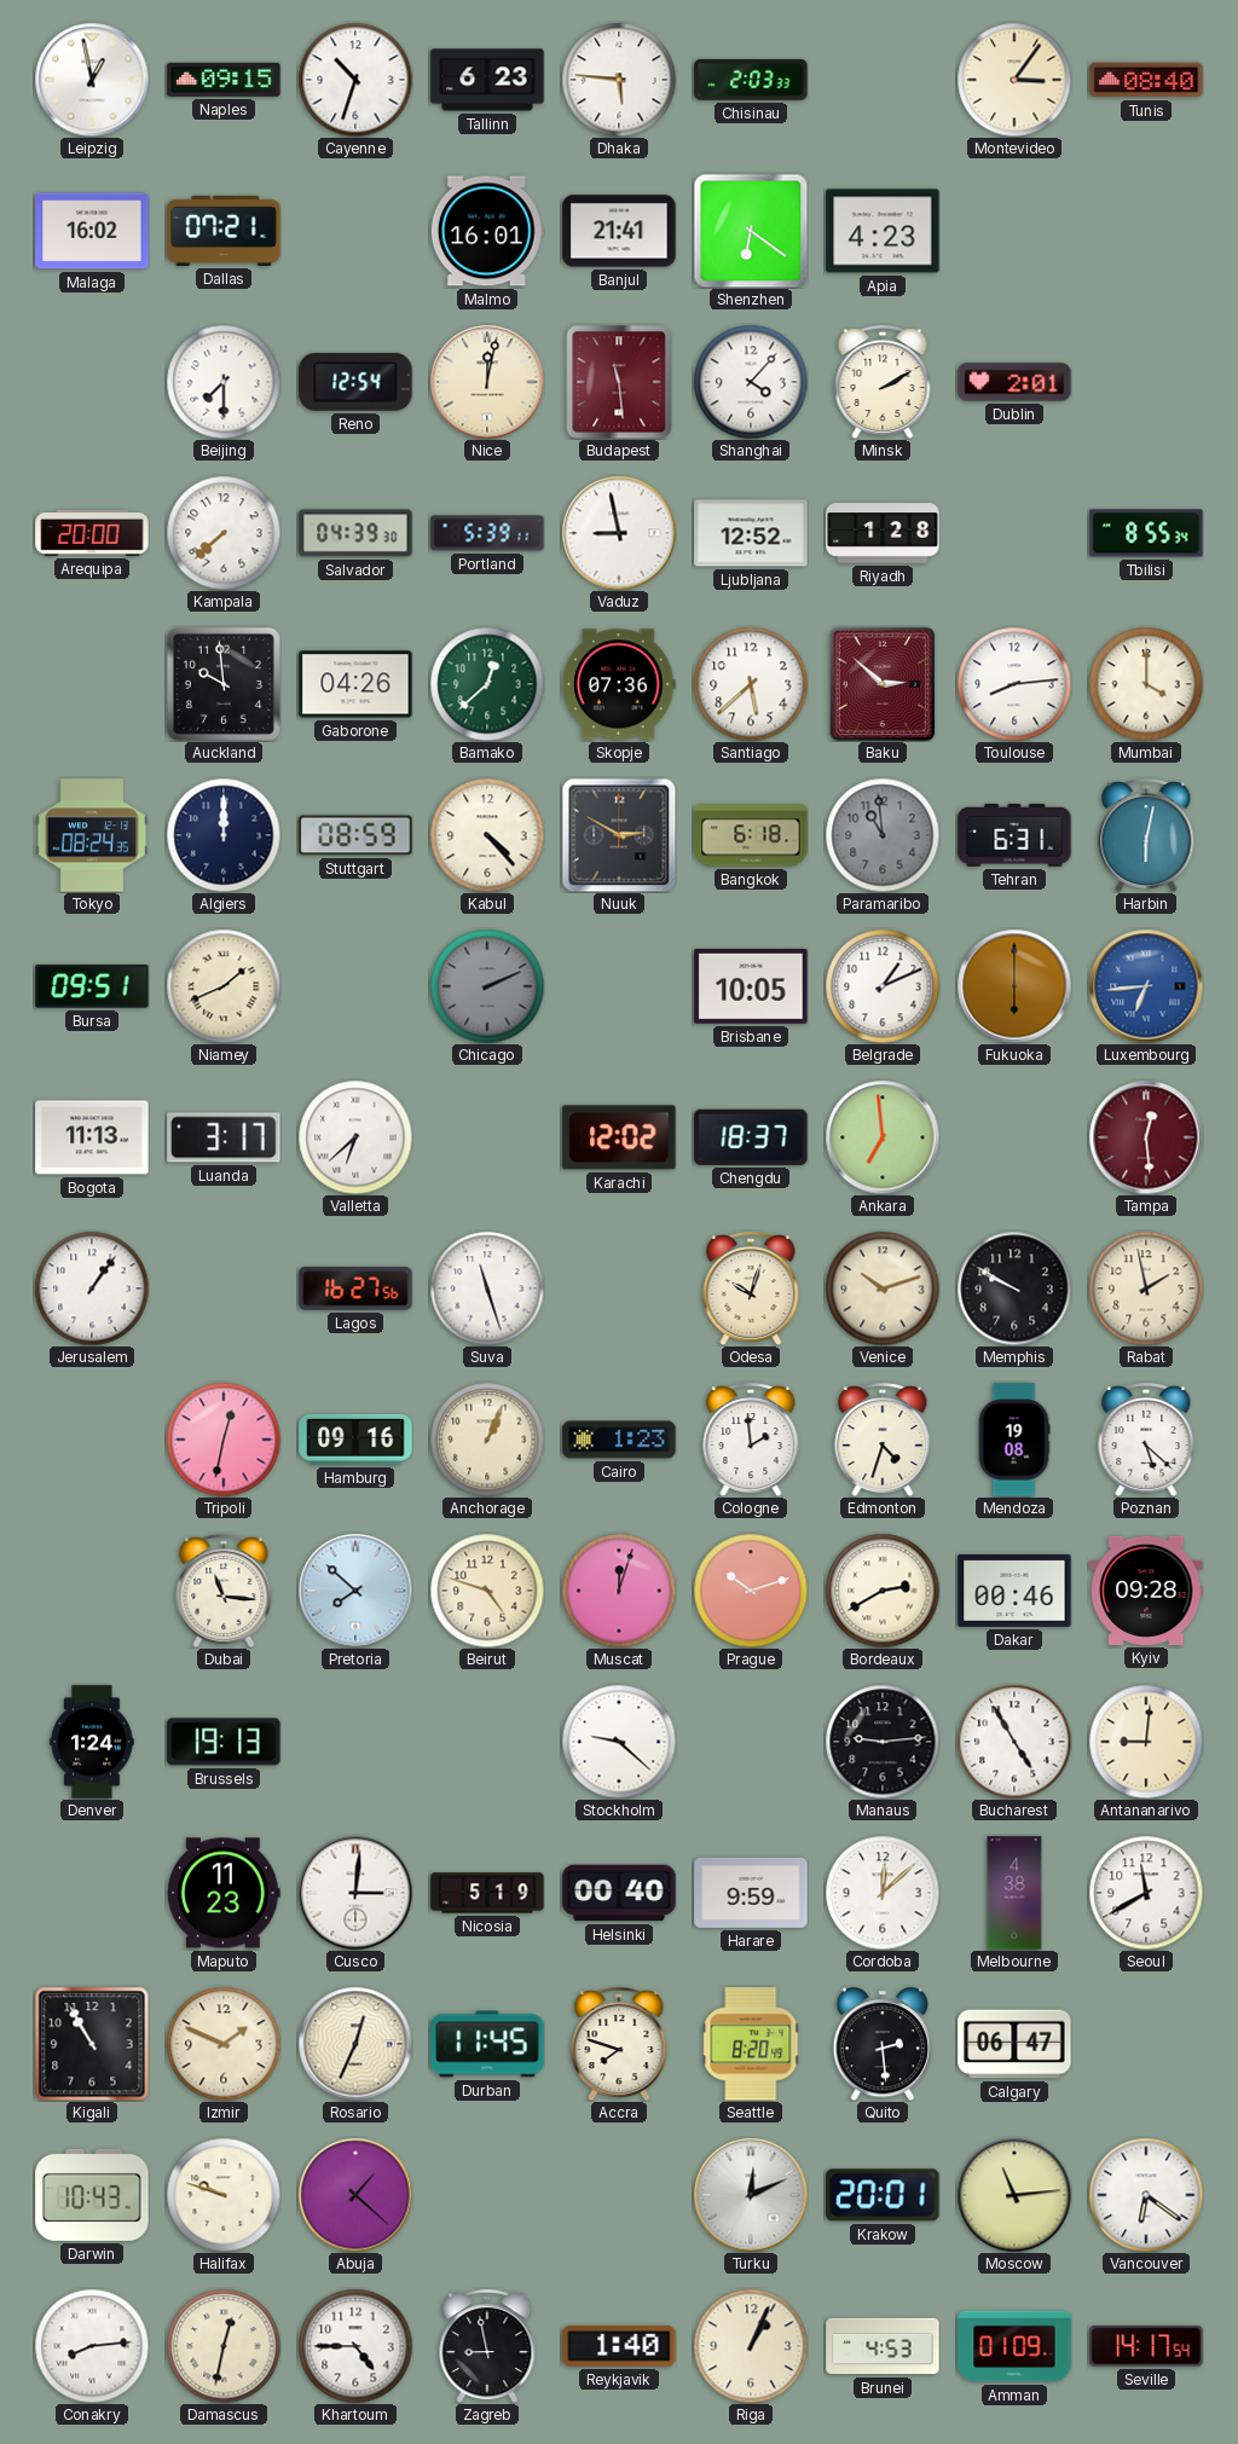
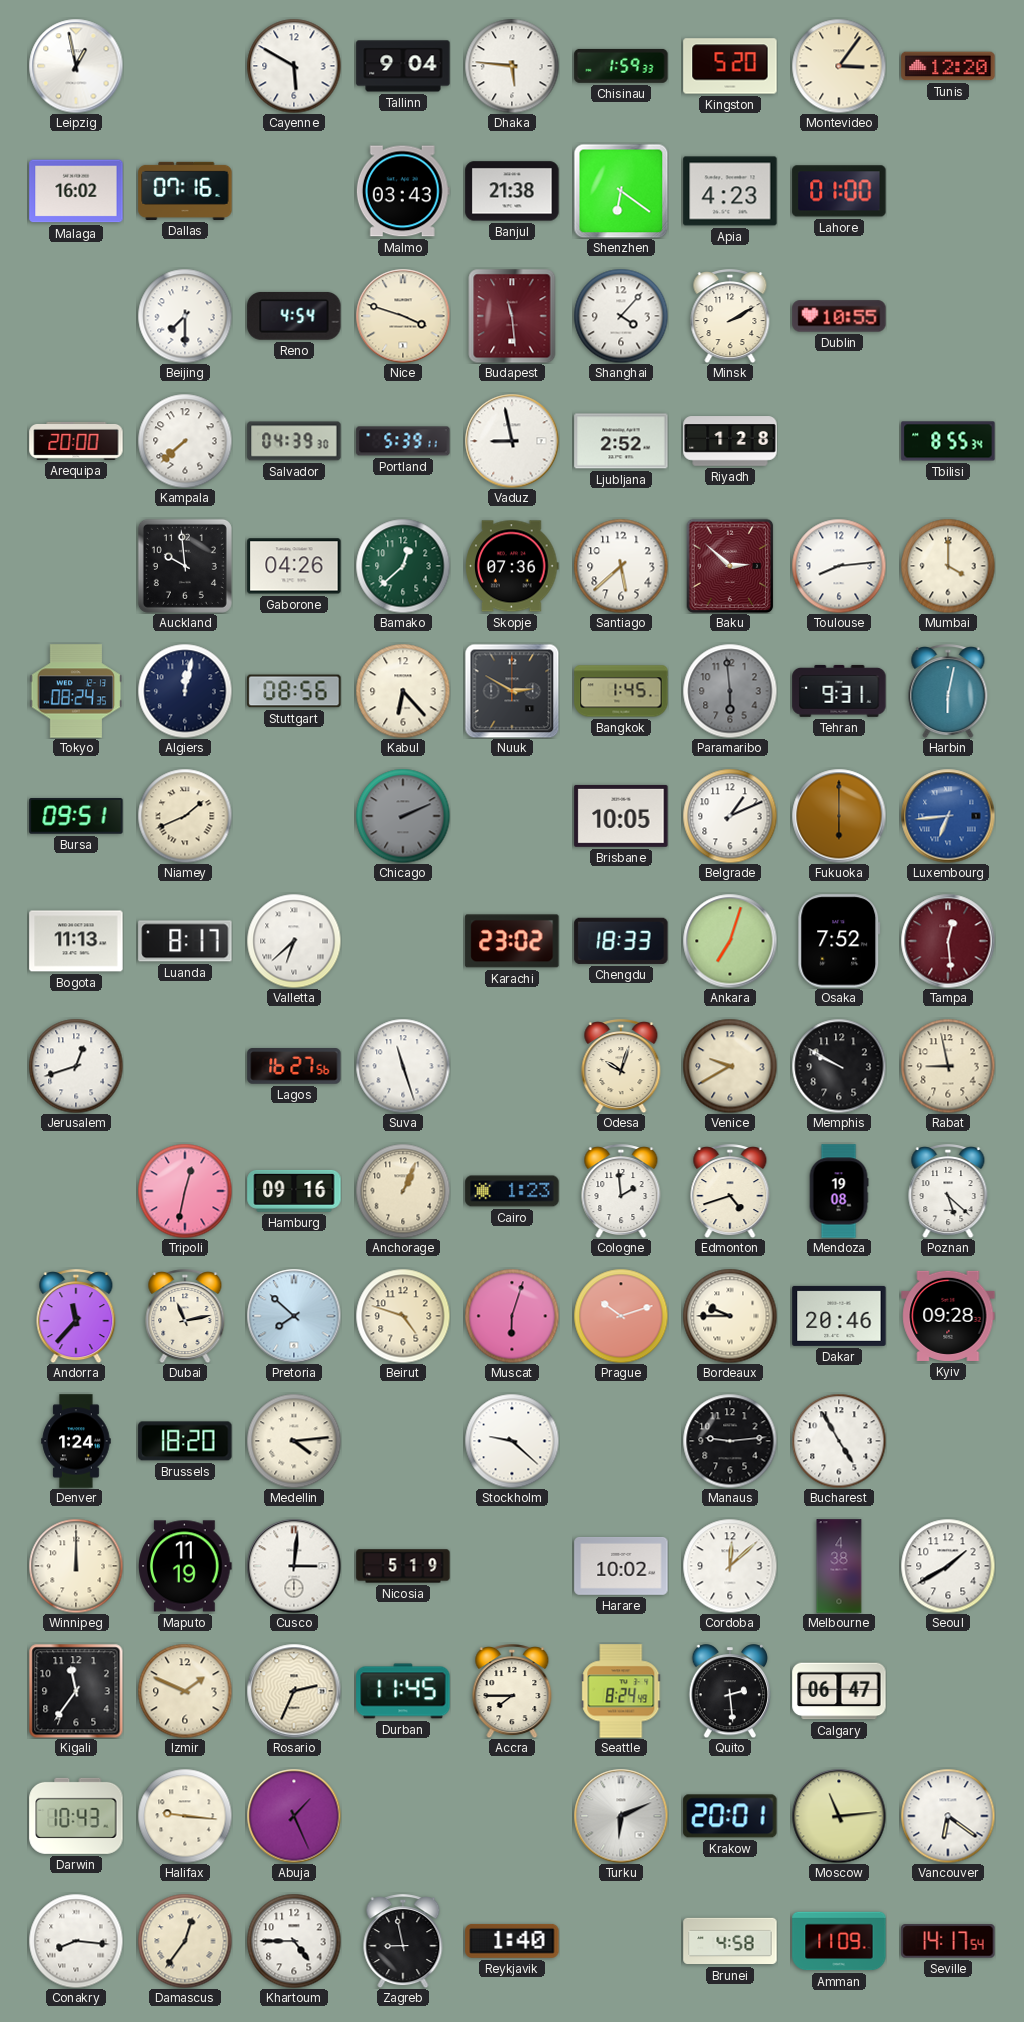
Naples: 09:15 -> none (224, 80)
Cayenne: 10:33 -> 5:50 (294, 66)
Tallinn: 6:23 -> 9:04 (403, 66)
Chisinau: 2:03 -> 1:59 (621, 66)
Kingston: none -> 5:20 (730, 66)
Tunis: 08:40 -> 12:20 (948, 66)
Dallas: 07:21 -> 07:16 (185, 191)
Malmo: 16:01 -> 03:43 (403, 191)
Banjul: 21:41 -> 21:38 (512, 191)
Lahore: none -> 01:00 (839, 191)
Reno: 12:54 -> 4:54 (294, 316)
Nice: 12:02 -> 3:48 (403, 316)
Dublin: 2:01 -> 10:55 (839, 316)
Ljubljana: 12:52 -> 2:52 (621, 441)
Algiers: 12:00 -> 12:02 (185, 691)
Stuttgart: 08:59 -> 08:56 (294, 691)
Kabul: 4:23 -> 6:23 (403, 691)
Bangkok: 6:18 -> 1:45 (621, 691)
Paramaribo: 10:59 -> 5:59 (730, 691)
Tehran: 6:31 -> 9:31 (839, 691)
Luanda: 3:17 -> 8:17 (185, 941)
Karachi: 12:02 -> 23:02 (512, 941)
Chengdu: 18:37 -> 18:33 (621, 941)
Ankara: 6:59 -> 7:03 (730, 941)
Osaka: none -> 7:52 (839, 941)
Jerusalem: 1:06 -> 12:42 (76, 1066)
Venice: 10:12 -> 9:40 (730, 1066)
Rabat: 1:58 -> 8:58 (948, 1066)
Edmonton: 4:33 -> 4:42 (730, 1191)
Andorra: none -> 11:37 (76, 1316)
Dubai: 11:16 -> 11:13 (185, 1316)
Muscat: 12:03 -> 6:03 (512, 1316)
Bordeaux: 2:40 -> 9:45 (730, 1316)
Dakar: 00:46 -> 20:46 (839, 1316)
Brussels: 19:13 -> 18:20 (185, 1441)
Medellin: none -> 4:14 (294, 1441)
Antananarivo: 9:01 -> none (1146, 1742)
Winnipeg: none -> 12:00 (76, 1566)
Maputo: 11:23 -> 11:19 (185, 1566)
Helsinki: 00:40 -> none (619, 1893)
Harare: 9:59 -> 10:02 (621, 1566)
Seoul: 11:40 -> 1:40 (948, 1566)
Kigali: 10:55 -> 11:36 (76, 1691)
Rosario: 12:34 -> 2:34 (294, 1691)
Accra: 7:48 -> 7:45 (512, 1691)
Seattle: 8:20 -> 8:24 (621, 1691)
Halifax: 9:48 -> 9:16 (185, 1816)
Abuja: 1:22 -> 1:26 (294, 1816)
Turku: 12:11 -> 6:11 (621, 1816)
Conakry: 8:14 -> 8:16 (76, 1941)
Damascus: 12:32 -> 12:36 (185, 1941)
Riga: 1:04 -> none (751, 2346)
Brunei: 4:53 -> 4:58 (730, 1941)
Amman: 01:09 -> 11:09 (839, 1941)
